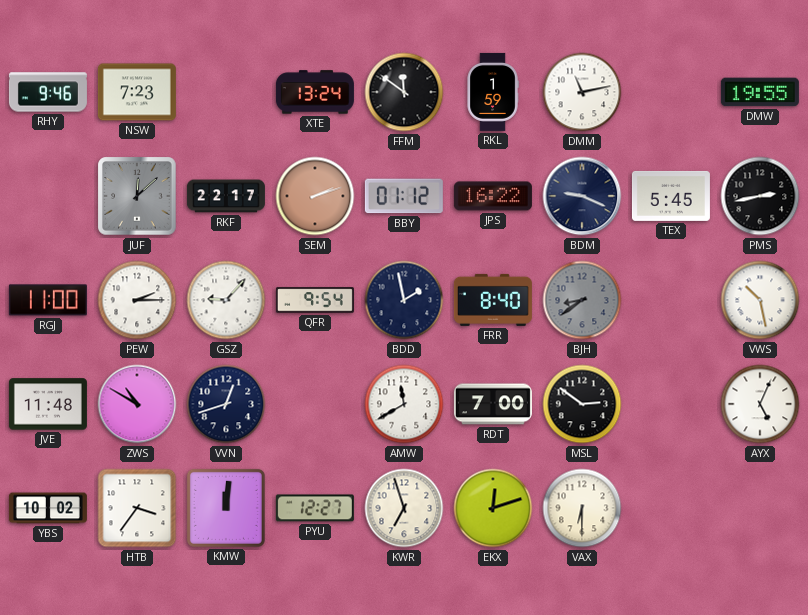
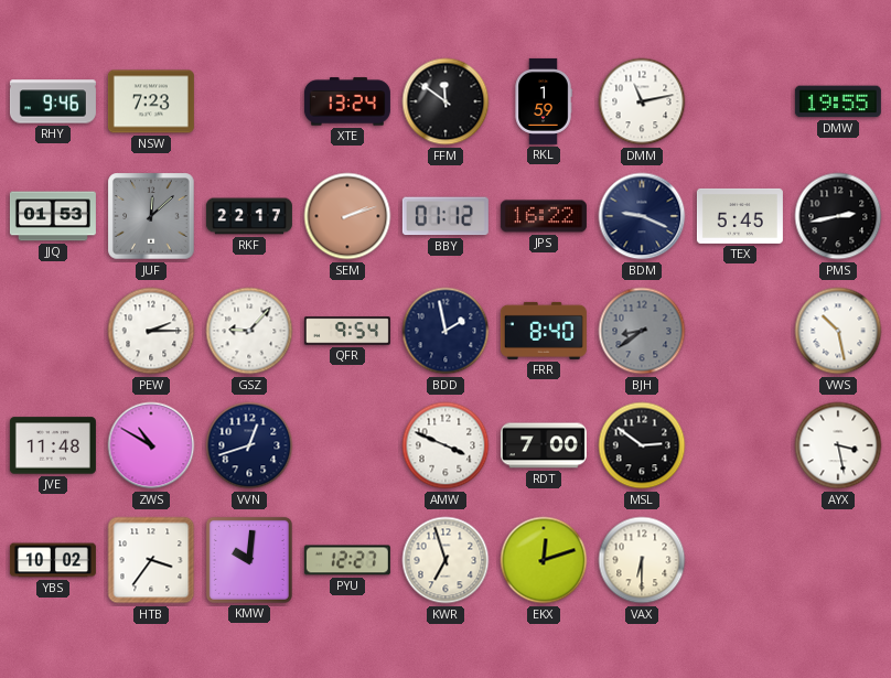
JJQ: none -> 01:53 (53, 216)
RGJ: 11:00 -> none (48, 300)
AMW: 11:40 -> 3:49 (445, 445)
AYX: 5:04 -> 3:28 (838, 445)
KMW: 12:01 -> 10:01 (249, 560)
